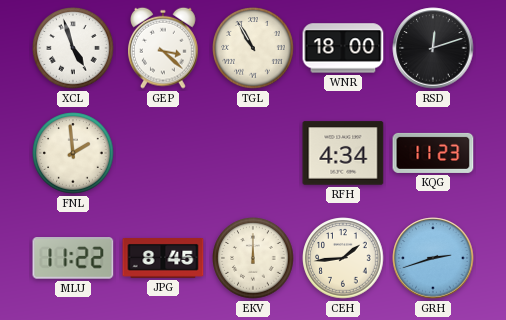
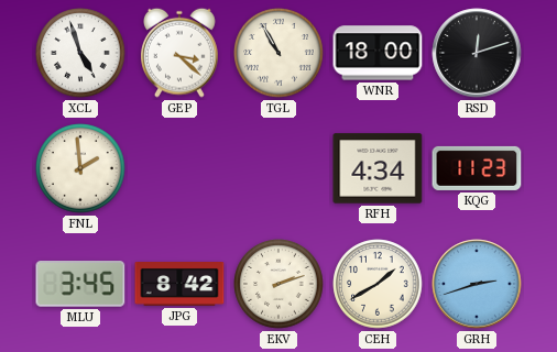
MLU: 11:22 -> 3:45 (80, 284)
JPG: 8:45 -> 8:42 (179, 285)
EKV: 12:00 -> 2:12 (278, 284)
CEH: 1:44 -> 1:40 (378, 284)
